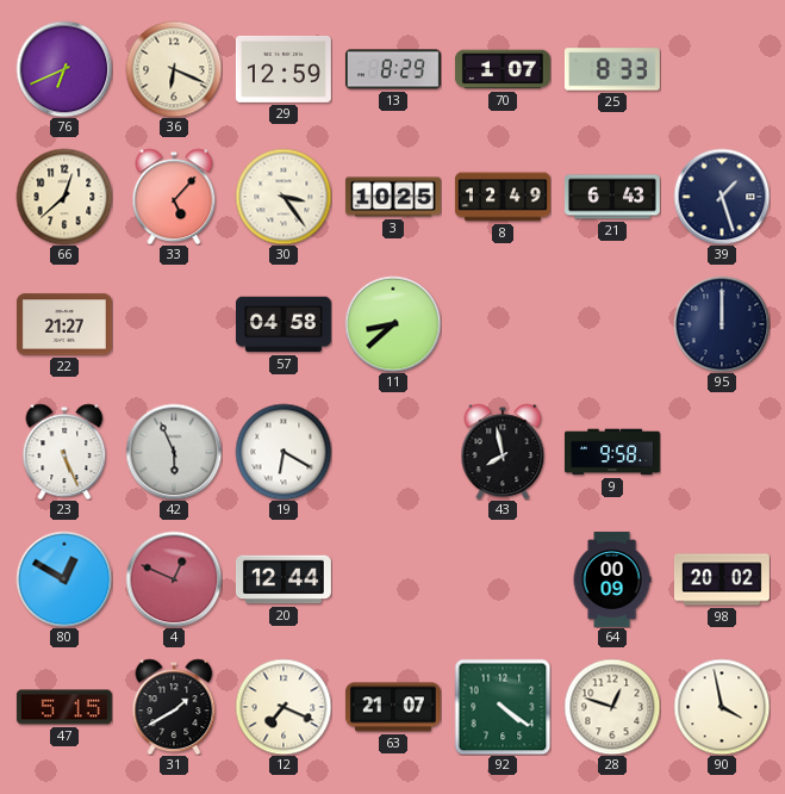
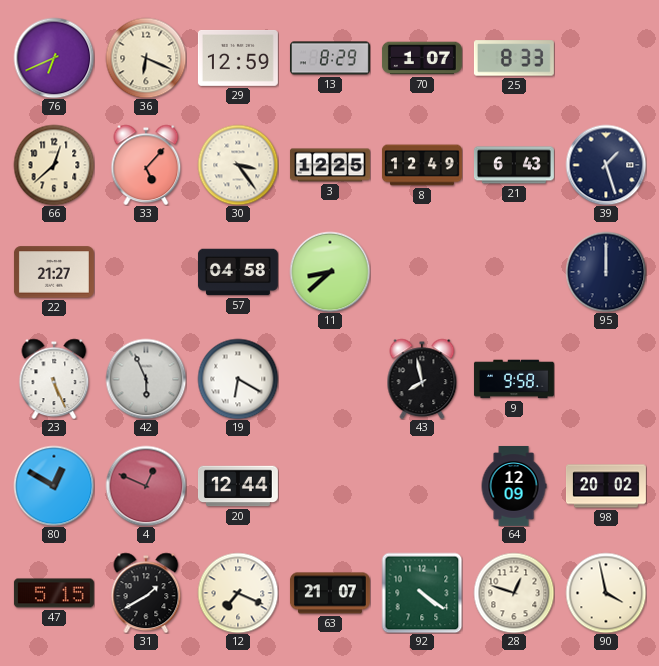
3: 10:25 -> 12:25 (330, 165)
64: 00:09 -> 12:09 (514, 486)
